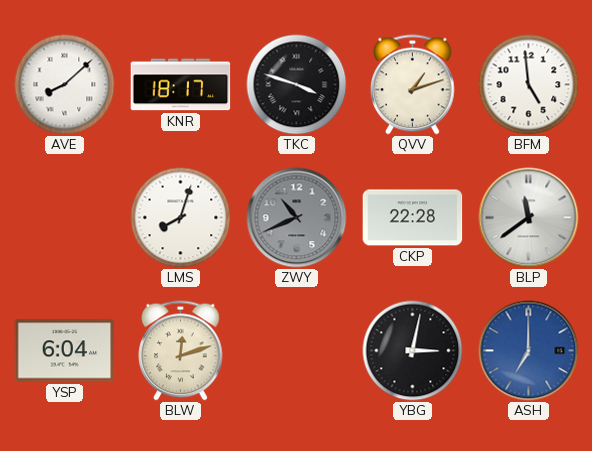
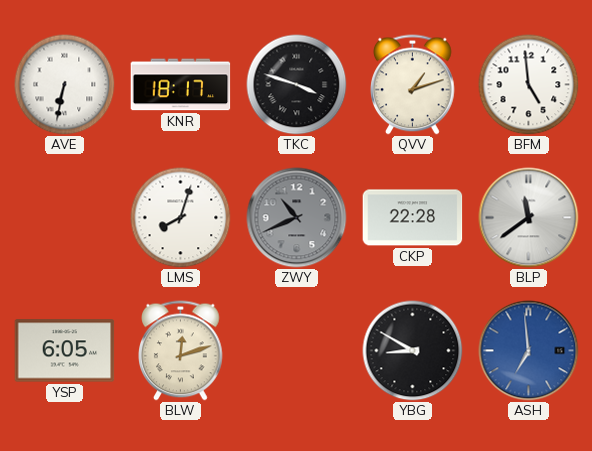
AVE: 8:08 -> 6:32 (65, 85)
YSP: 6:04 -> 6:05 (65, 351)
YBG: 3:02 -> 8:50 (413, 351)
ASH: 7:00 -> 6:59 (529, 351)
